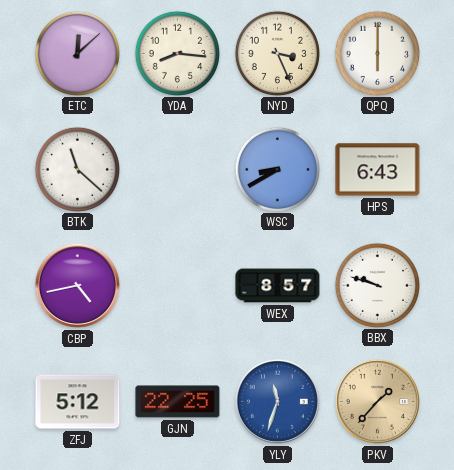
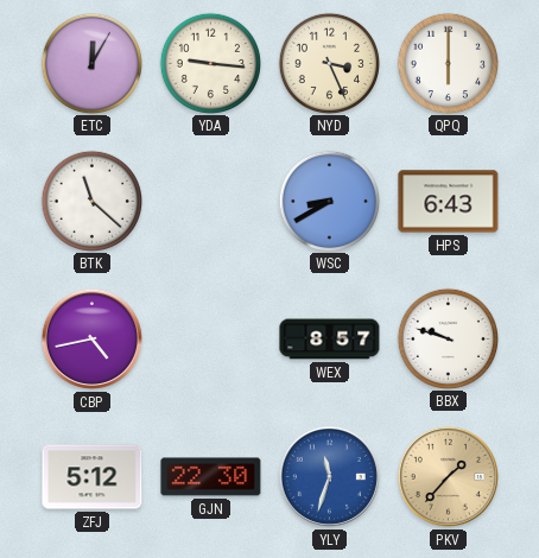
ETC: 12:08 -> 12:05 (91, 63)
YDA: 8:16 -> 9:16 (210, 63)
GJN: 22:25 -> 22:30 (211, 477)
